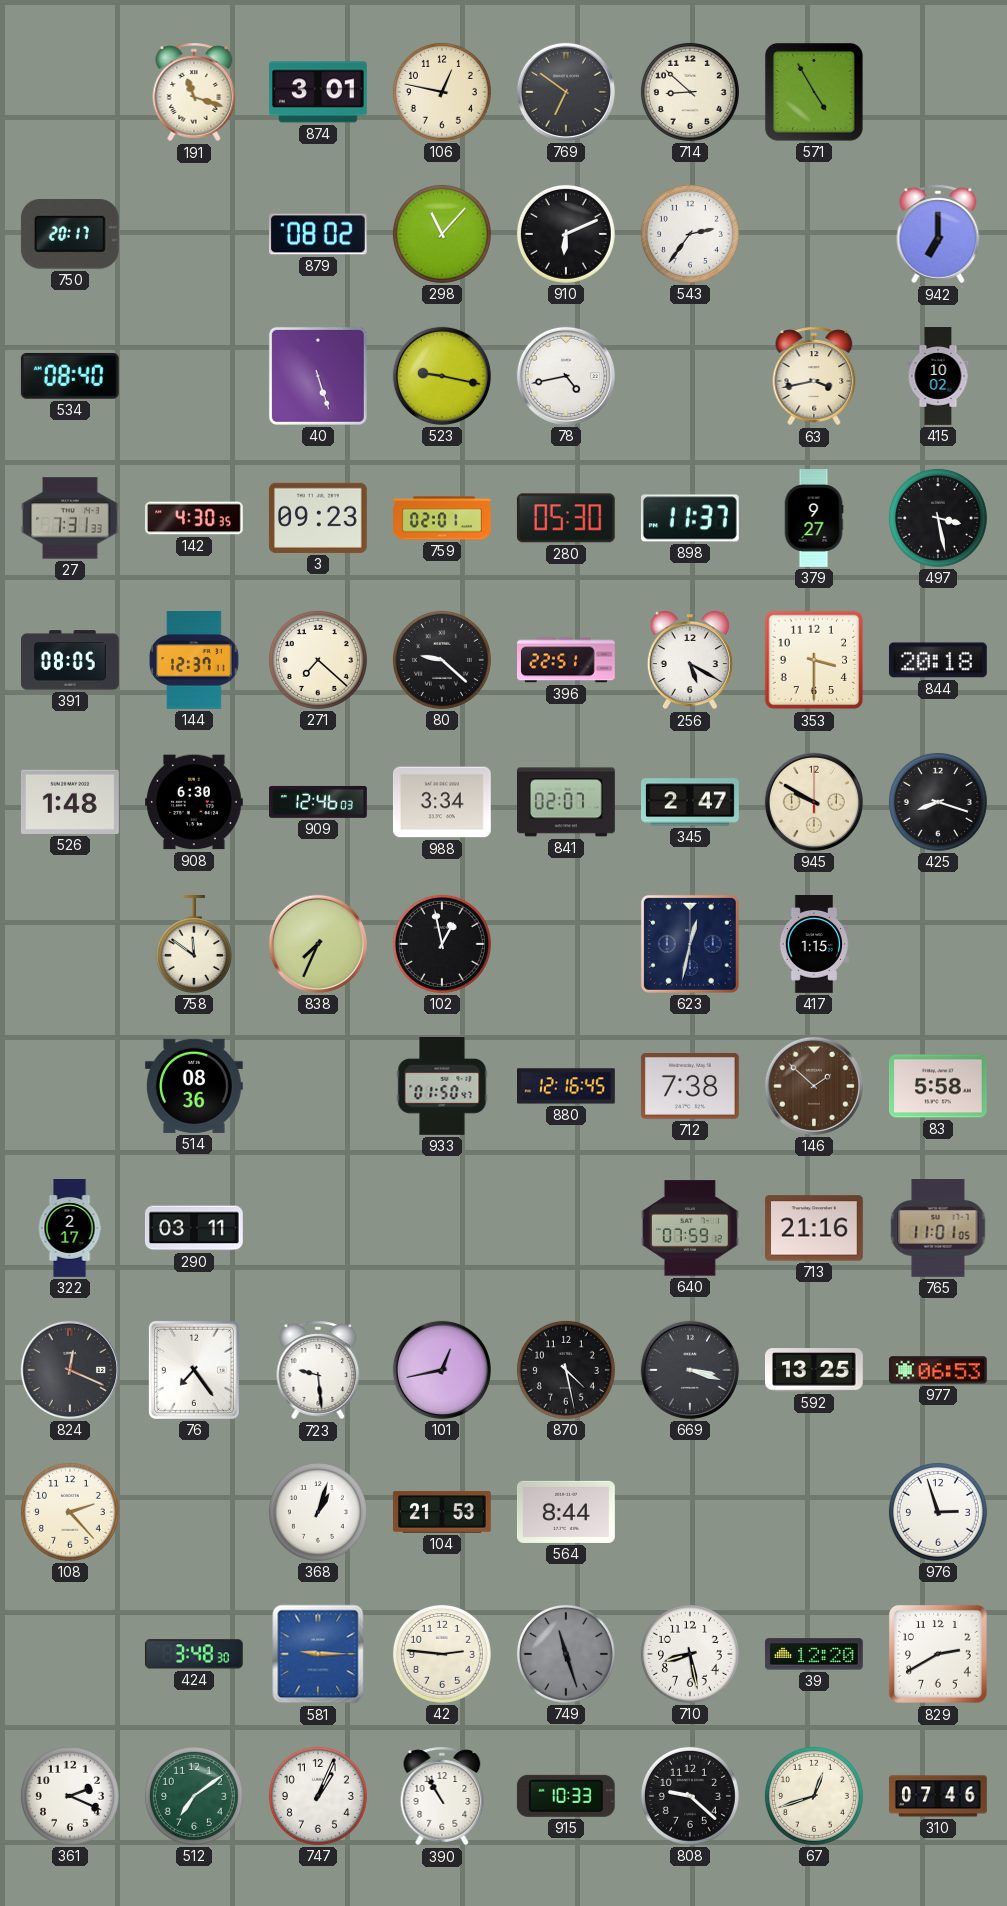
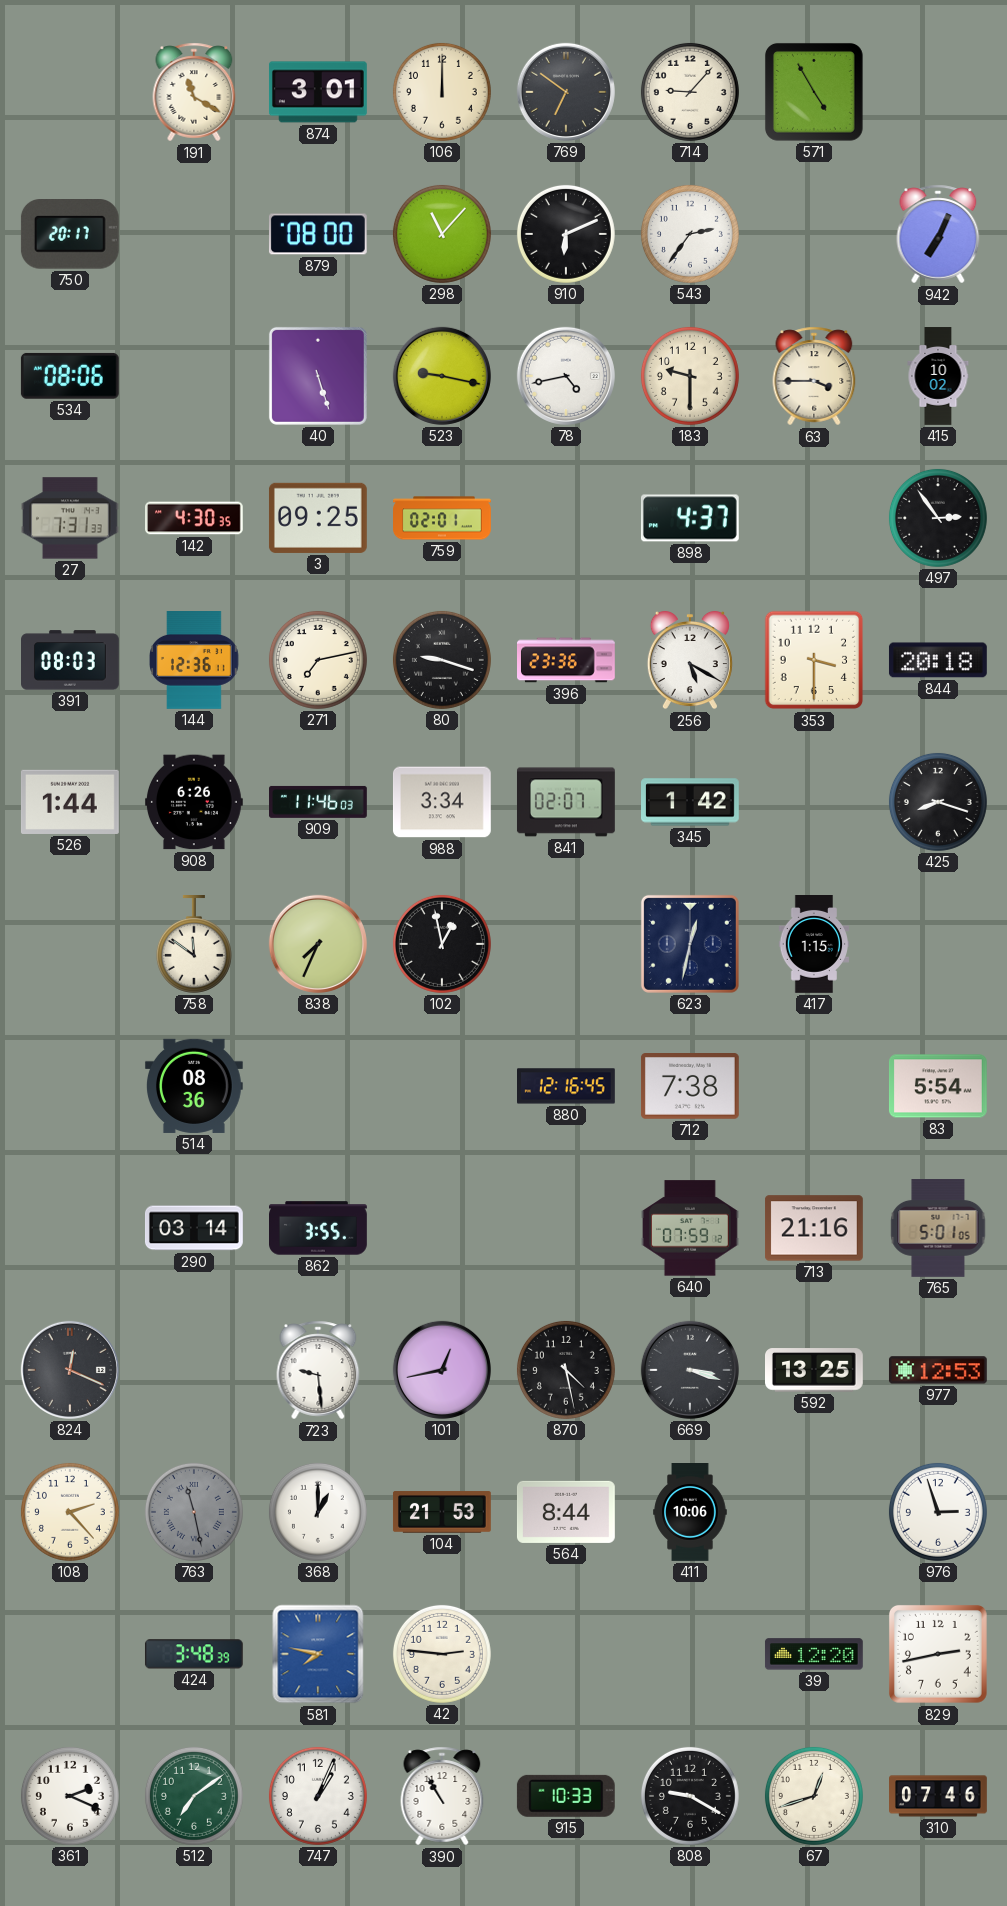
191: 11:18 -> 11:20 (194, 92)
106: 12:47 -> 12:00 (442, 92)
714: 8:52 -> 9:07 (690, 92)
879: 08:02 -> 08:00 (318, 234)
942: 7:00 -> 7:04 (938, 234)
534: 08:40 -> 08:06 (70, 376)
183: none -> 9:30 (690, 376)
63: 3:43 -> 3:45 (814, 376)
3: 09:23 -> 09:25 (318, 518)
280: 05:30 -> none (566, 518)
898: 11:37 -> 4:37 (690, 518)
379: 9:27 -> none (814, 519)
497: 3:28 -> 2:54 (938, 518)
391: 08:05 -> 08:03 (71, 660)
144: 12:37 -> 12:36 (195, 661)
271: 7:22 -> 7:13 (318, 660)
80: 9:22 -> 9:18 (442, 660)
396: 22:51 -> 23:36 (567, 660)
526: 1:48 -> 1:44 (70, 802)
908: 6:30 -> 6:26 (195, 802)
909: 12:46 -> 11:46 (319, 802)
345: 2:47 -> 1:42 (691, 802)
945: 9:50 -> none (814, 802)
933: 01:50 -> none (442, 1087)
146: 1:52 -> none (814, 1086)
83: 5:58 -> 5:54 (938, 1086)
322: 2:17 -> none (70, 1229)
290: 03:11 -> 03:14 (194, 1228)
862: none -> 3:55 (319, 1228)
765: 11:01 -> 5:01 (938, 1229)
76: 7:24 -> none (194, 1370)
977: 06:53 -> 12:53 (938, 1370)
763: none -> 11:28 (194, 1512)
368: 1:03 -> 1:00 (318, 1512)
411: none -> 10:06 (690, 1512)
424: 3:48:30 -> 3:48:39 (194, 1654)
581: 9:15 -> 7:47 (318, 1654)
749: 11:27 -> none (566, 1654)
710: 8:28 -> none (690, 1654)
829: 2:40 -> 2:43 (938, 1654)
808: 9:22 -> 9:20 (690, 1796)
